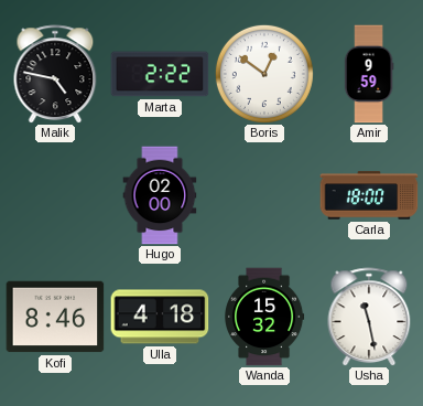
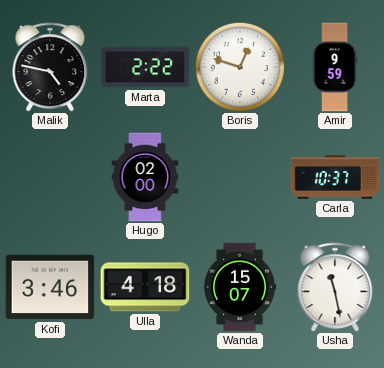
Boris: 12:51 -> 12:48 (240, 67)
Carla: 18:00 -> 10:37 (335, 177)
Kofi: 8:46 -> 3:46 (50, 287)
Wanda: 15:32 -> 15:07 (241, 287)
